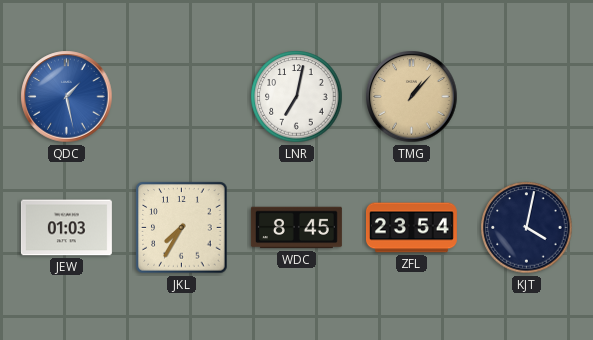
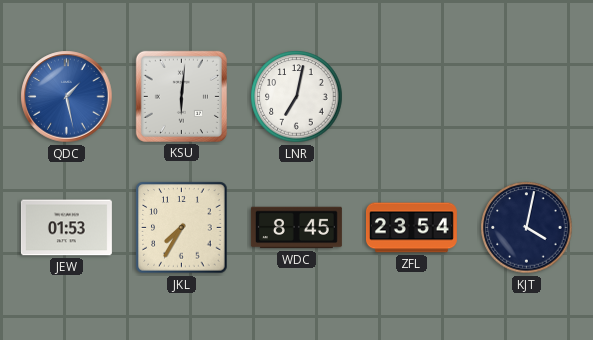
KSU: none -> 6:01 (181, 96)
TMG: 1:07 -> none (412, 97)
JEW: 01:03 -> 01:53 (66, 228)
